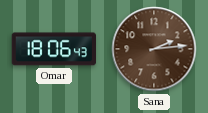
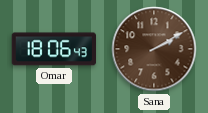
Sana: 2:14 -> 2:10 (154, 49)
